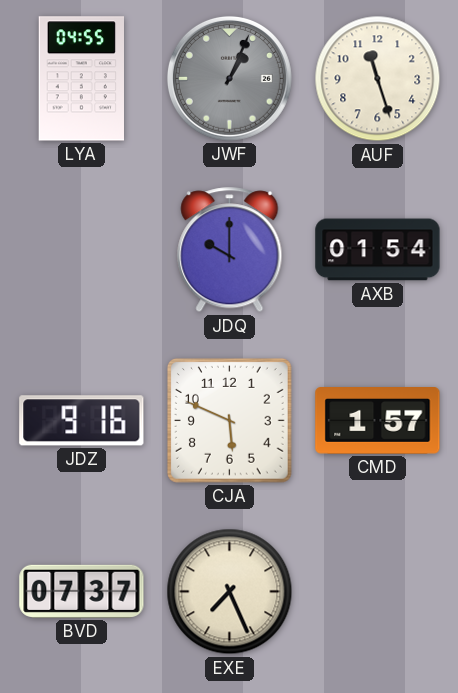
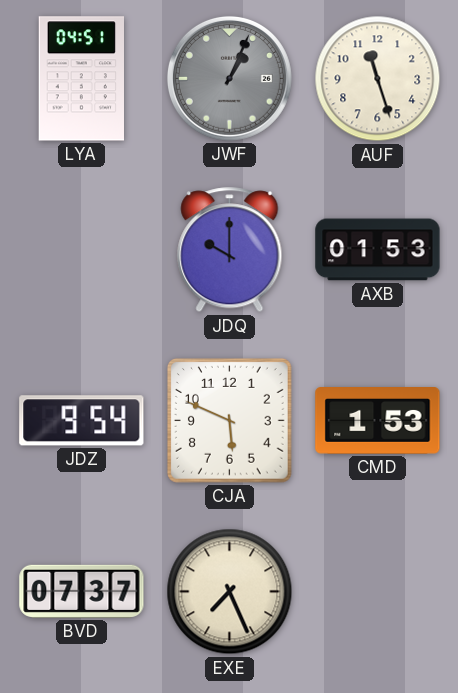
LYA: 04:55 -> 04:51 (82, 79)
AXB: 01:54 -> 01:53 (378, 250)
JDZ: 9:16 -> 9:54 (82, 421)
CMD: 1:57 -> 1:53 (378, 421)
